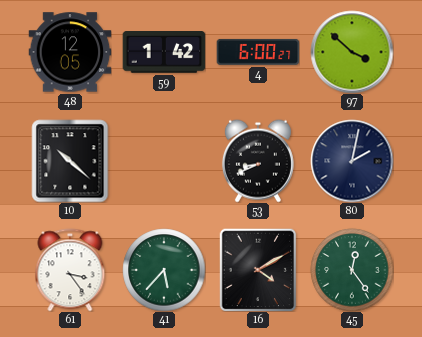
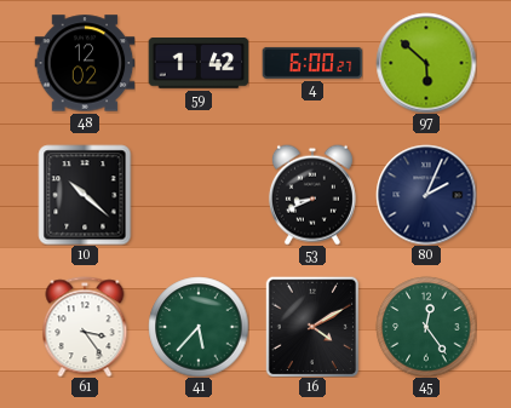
48: 12:05 -> 12:02 (85, 63)
97: 3:52 -> 5:52 (426, 63)
80: 2:02 -> 2:04 (426, 195)
